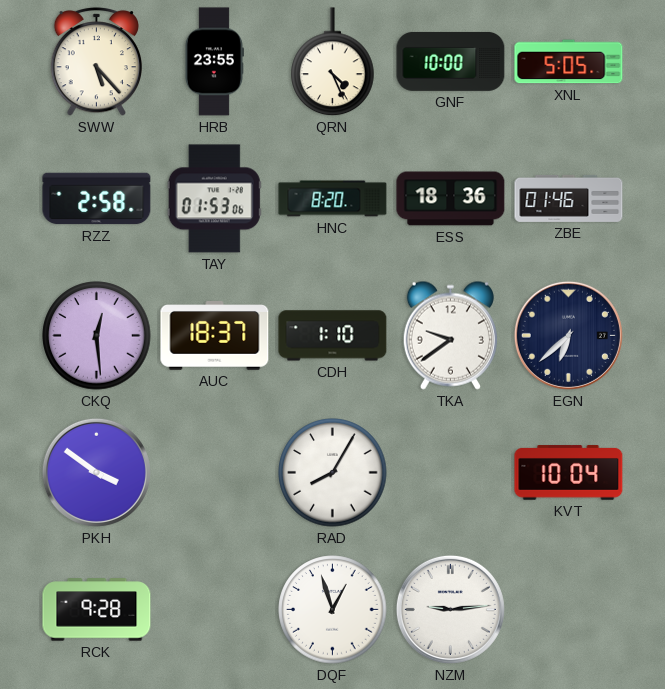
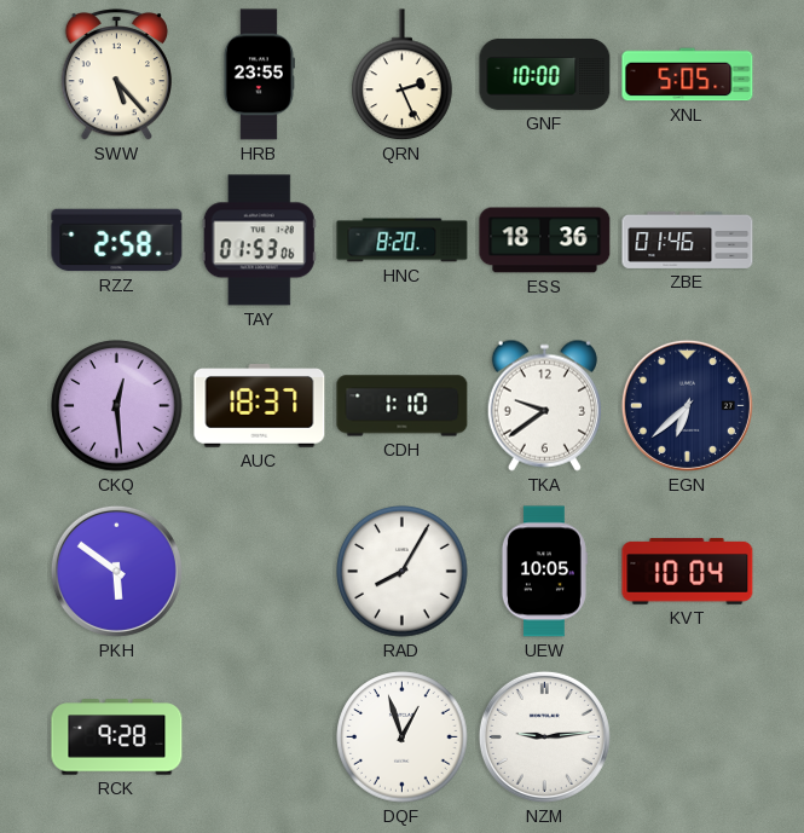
QRN: 4:26 -> 2:26 (403, 75)
PKH: 3:51 -> 5:51 (116, 571)
UEW: none -> 10:05 (544, 572)
